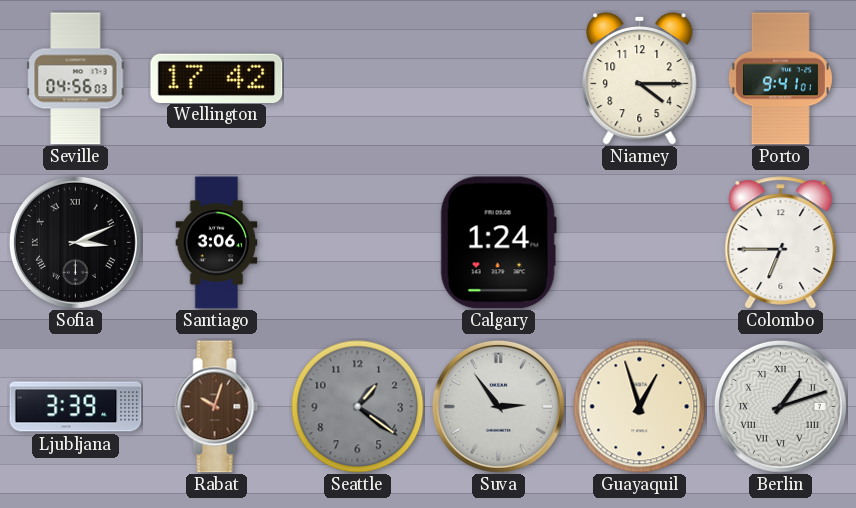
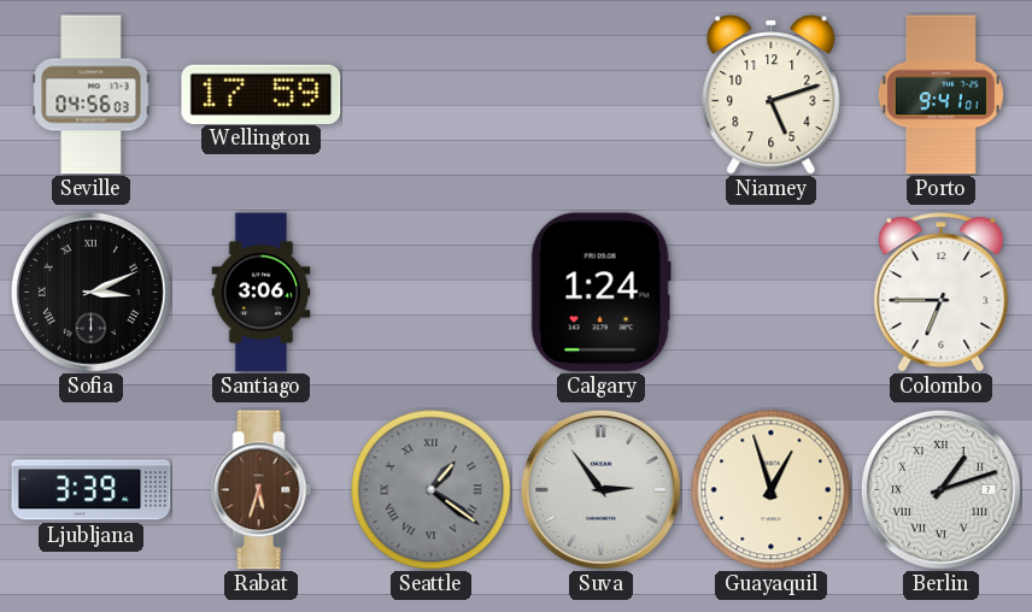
Wellington: 17:42 -> 17:59 (262, 94)
Niamey: 4:15 -> 5:12 (772, 94)
Rabat: 10:03 -> 5:33 (262, 490)
Seattle numerals: Arabic -> Roman (432, 490)
